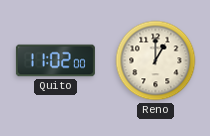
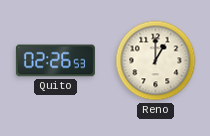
Quito: 11:02 -> 02:26 (55, 61)
